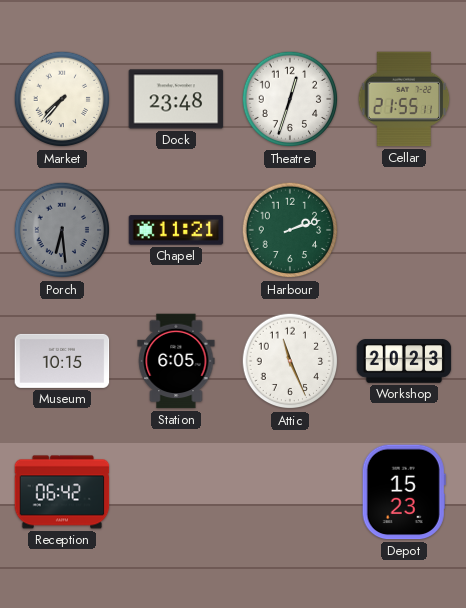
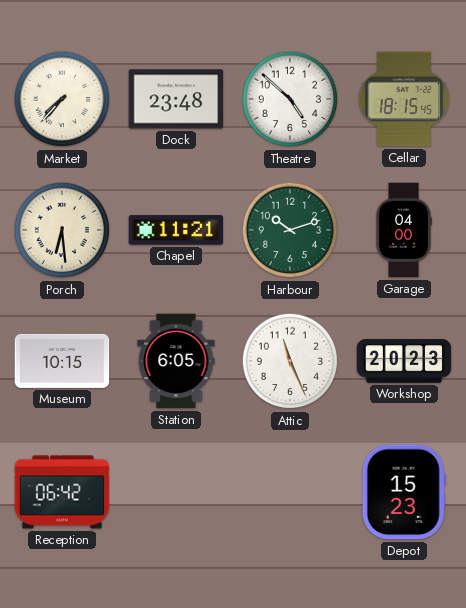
Theatre: 12:33 -> 4:52 (290, 99)
Cellar: 21:55 -> 18:15 (404, 99)
Porch dial: grey -> cream (62, 230)
Harbour: 2:12 -> 10:12 (290, 230)
Garage: none -> 04:00 (403, 230)
